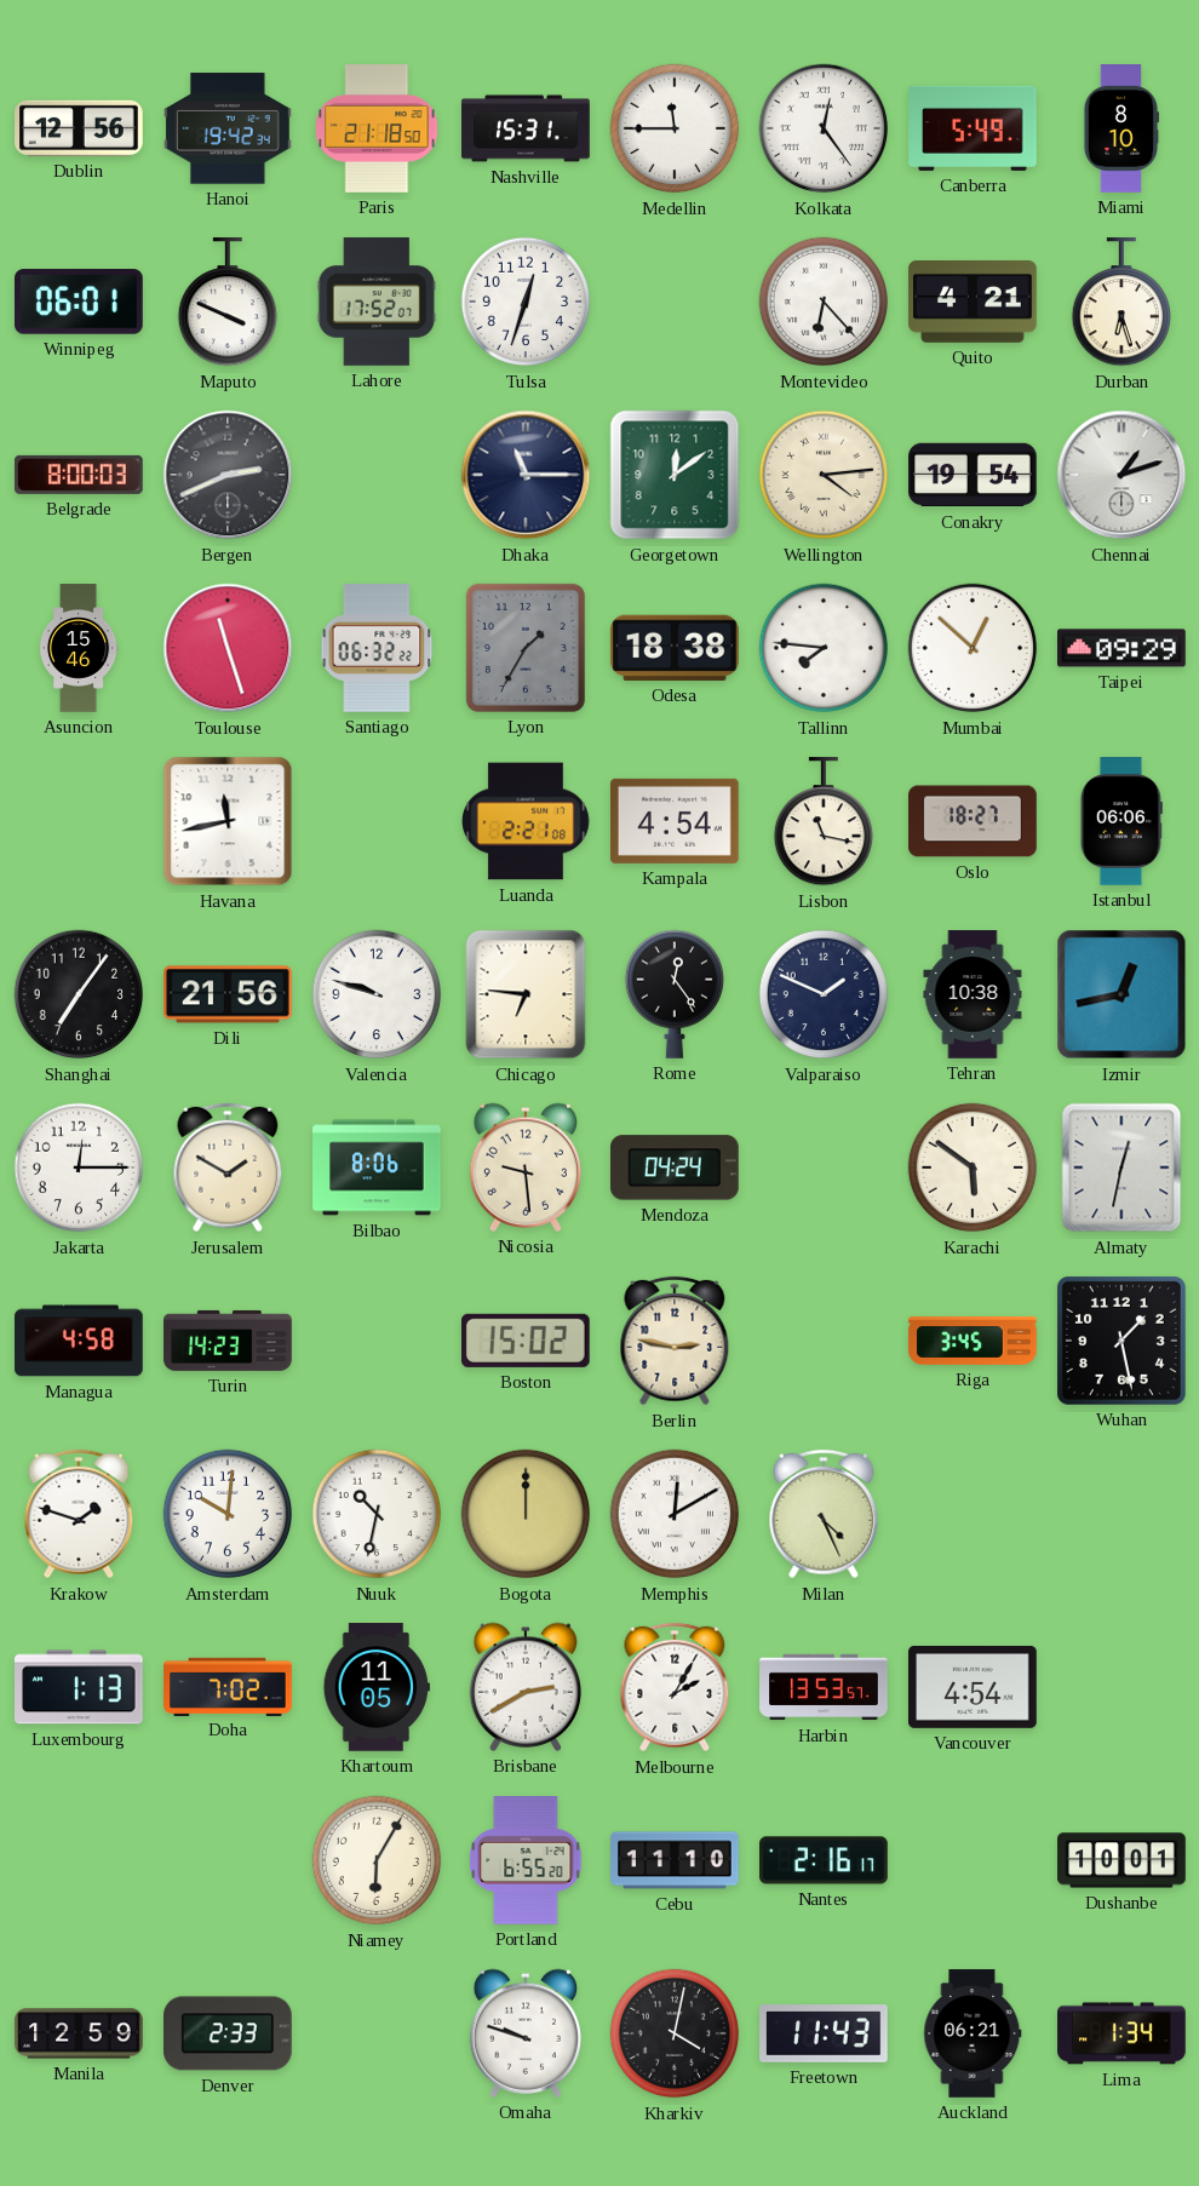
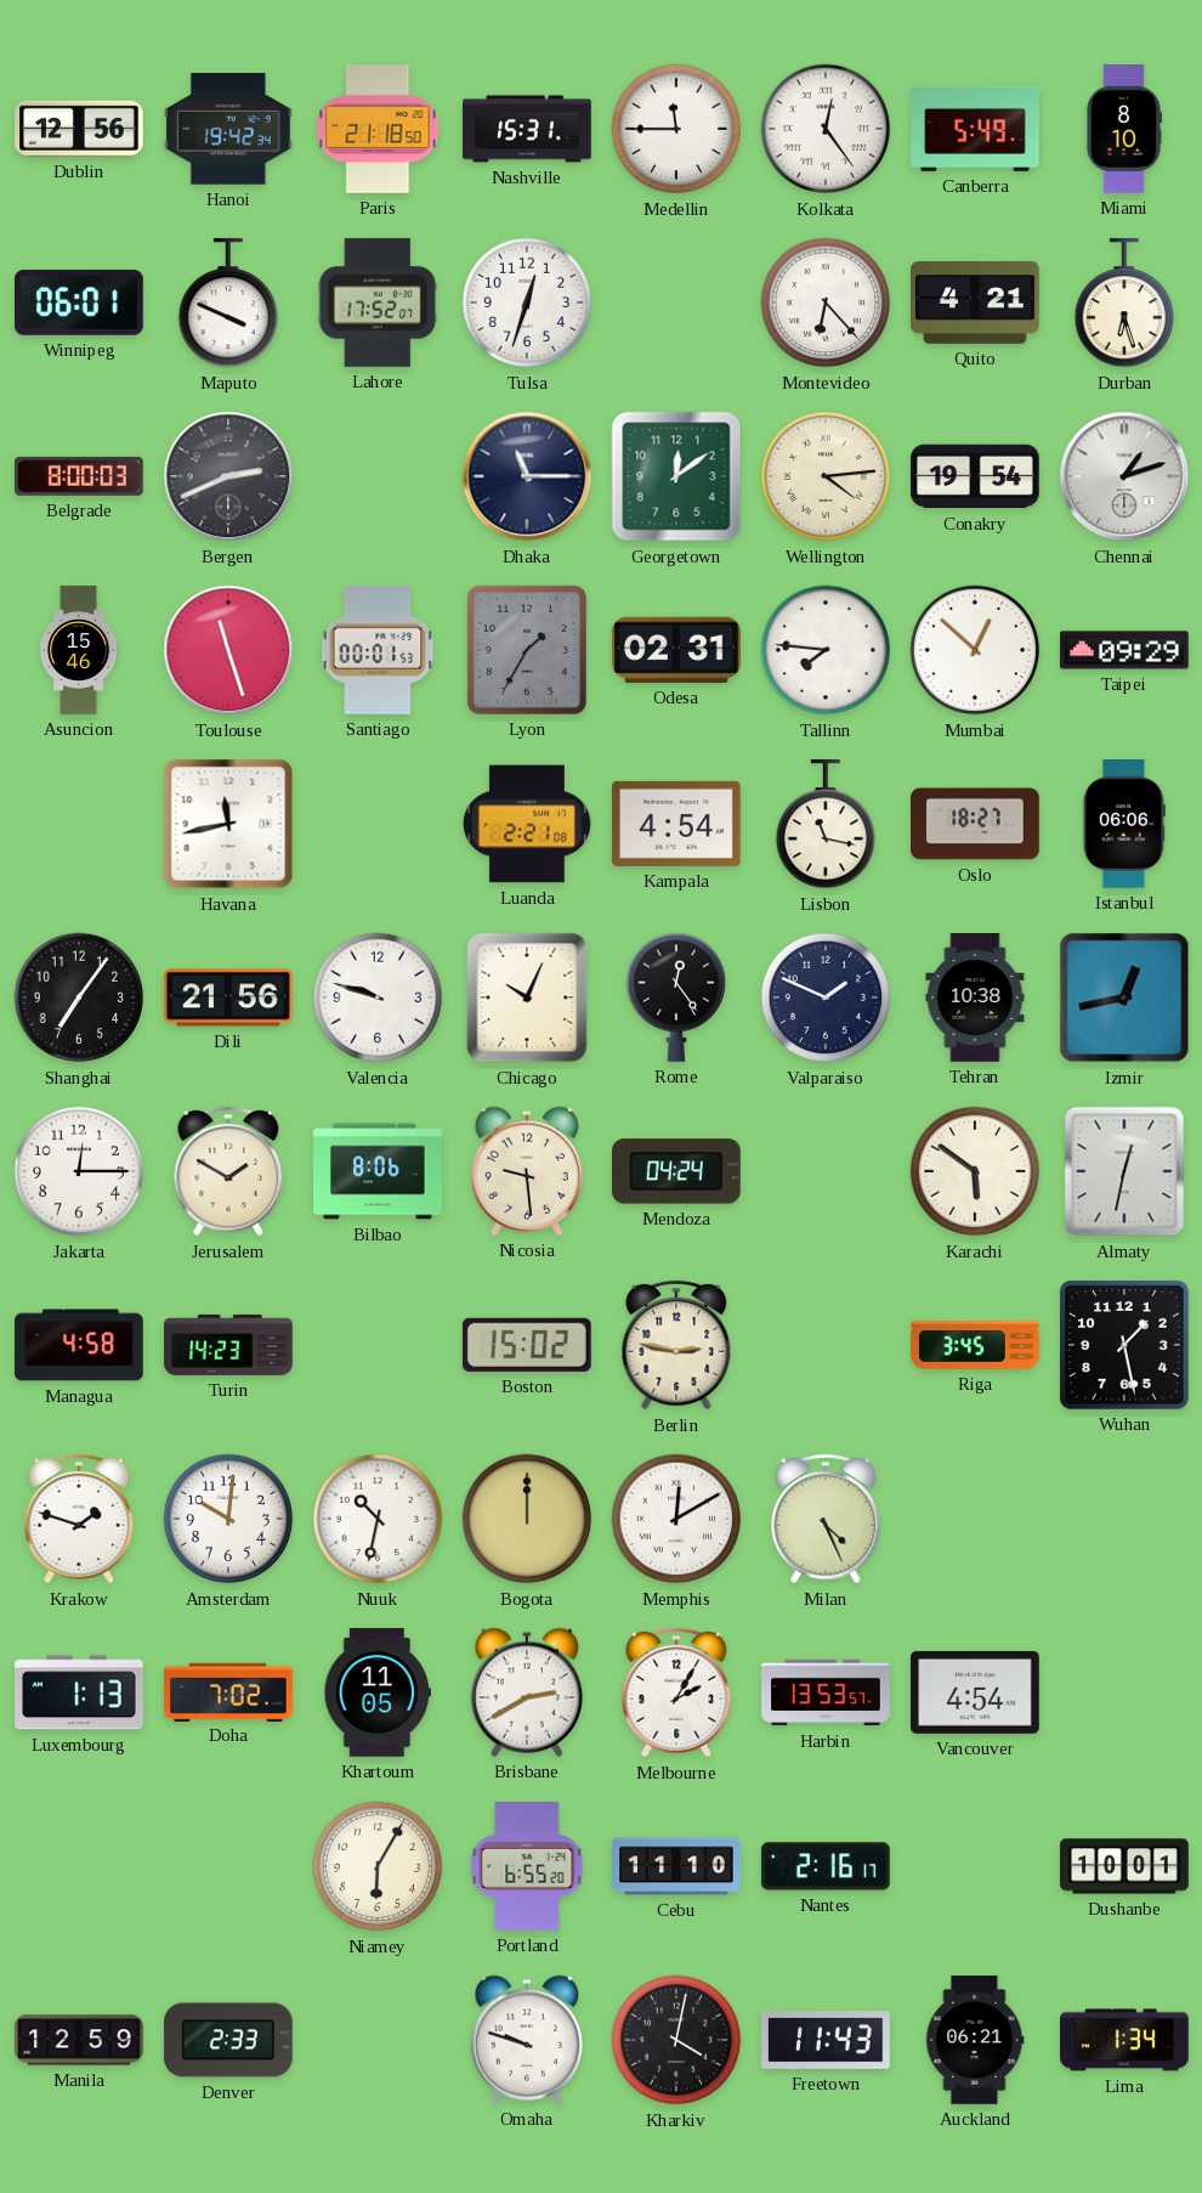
Santiago: 06:32 -> 00:01 (378, 650)
Odesa: 18:38 -> 02:31 (676, 650)
Chicago: 6:46 -> 10:04 (527, 997)
